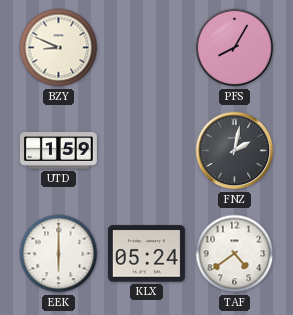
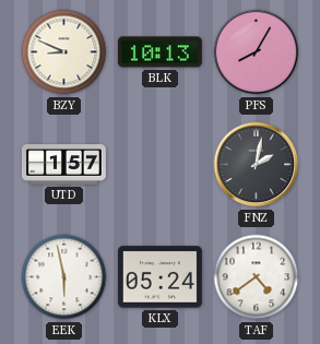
BLK: none -> 10:13 (159, 52)
UTD: 1:59 -> 1:57 (63, 165)
EEK: 6:00 -> 5:58 (64, 277)
